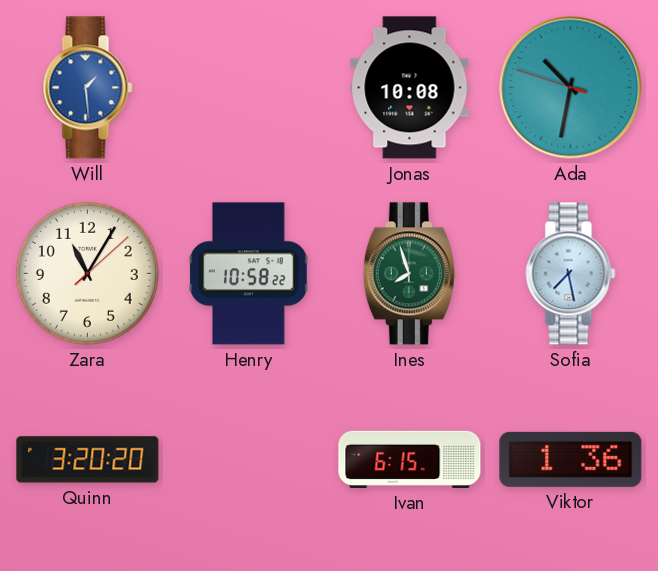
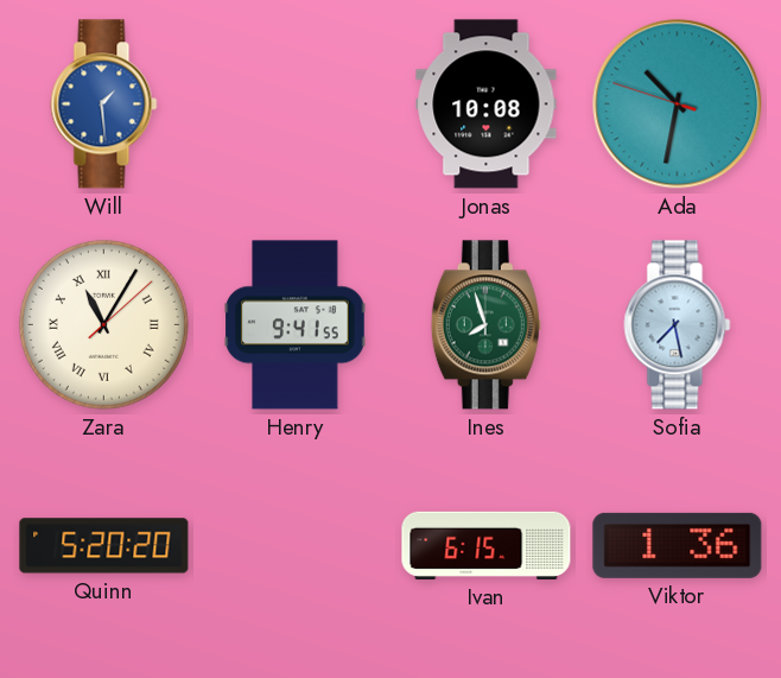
Zara numerals: Arabic -> Roman (103, 324)
Henry: 10:58 -> 9:41 (296, 325)
Quinn: 3:20 -> 5:20 (104, 546)
